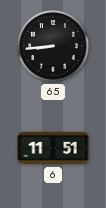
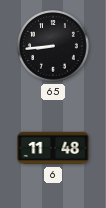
6: 11:51 -> 11:48 (53, 148)
